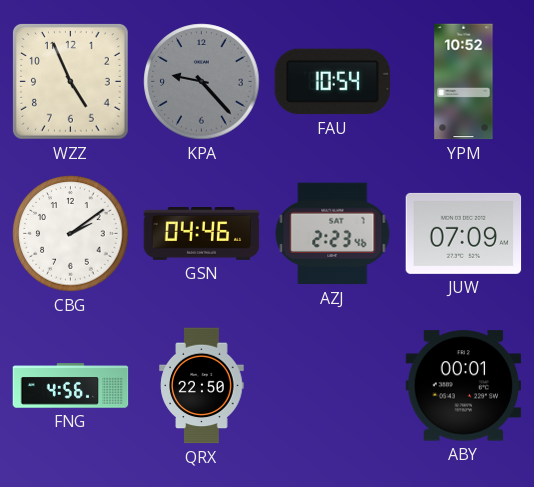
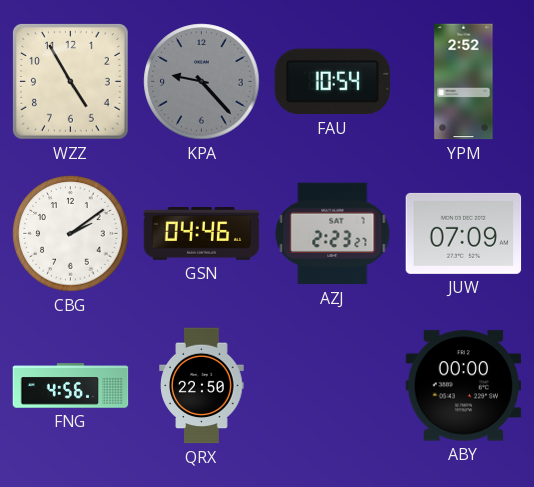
WZZ: 4:56 -> 4:55 (70, 82)
YPM: 10:52 -> 2:52 (464, 82)
AZJ: 2:23:46 -> 2:23:27 (333, 234)
ABY: 00:01 -> 00:00 (464, 386)
